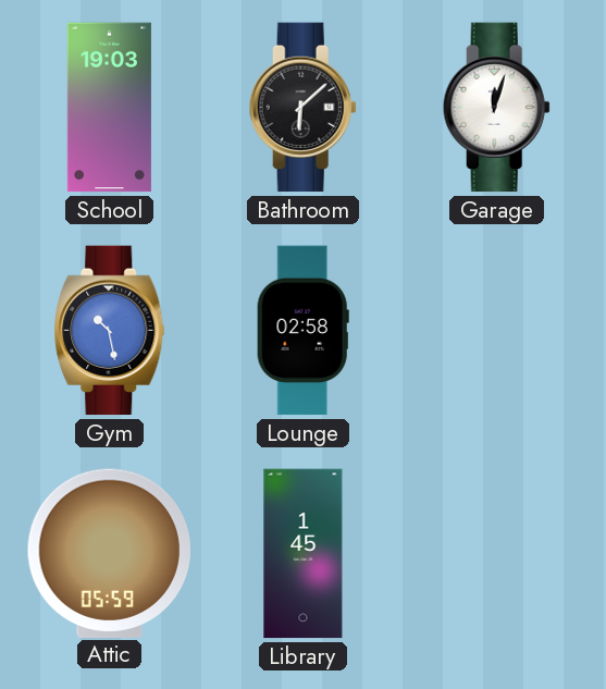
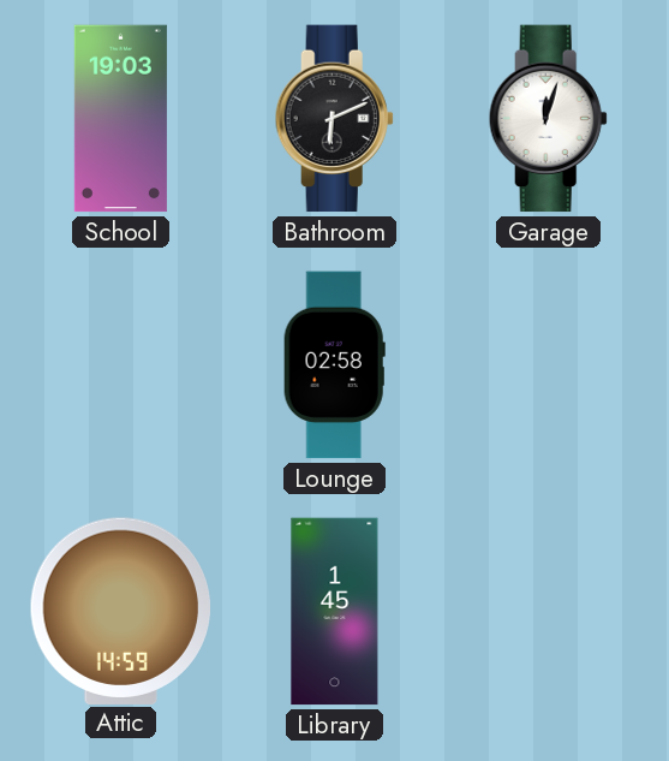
Bathroom: 6:08 -> 6:11 (334, 119)
Gym: 10:28 -> none (110, 331)
Attic: 05:59 -> 14:59 (120, 611)
